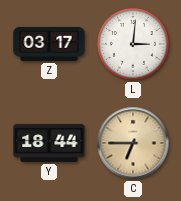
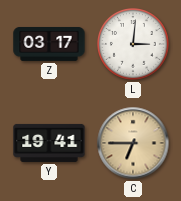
Y: 18:44 -> 19:41 (49, 143)
